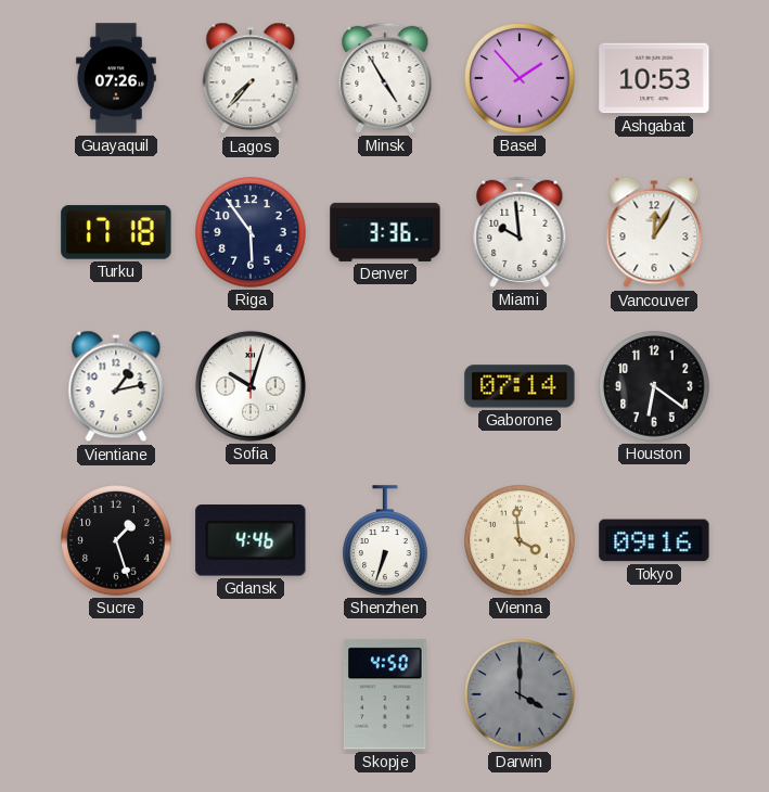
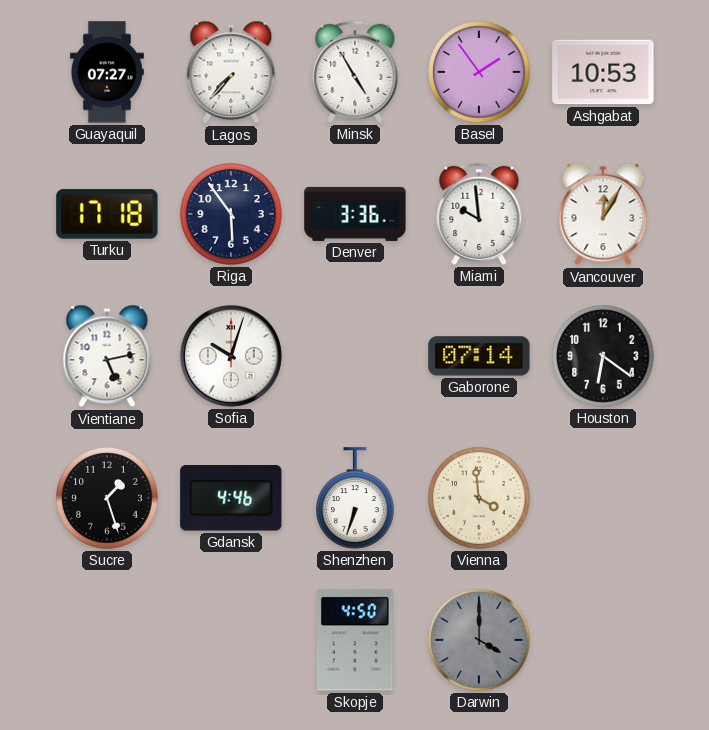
Guayaquil: 07:26 -> 07:27 (107, 72)
Basel: 1:53 -> 1:54 (479, 72)
Vientiane: 1:13 -> 5:13 (107, 356)
Tokyo: 09:16 -> none (654, 540)
